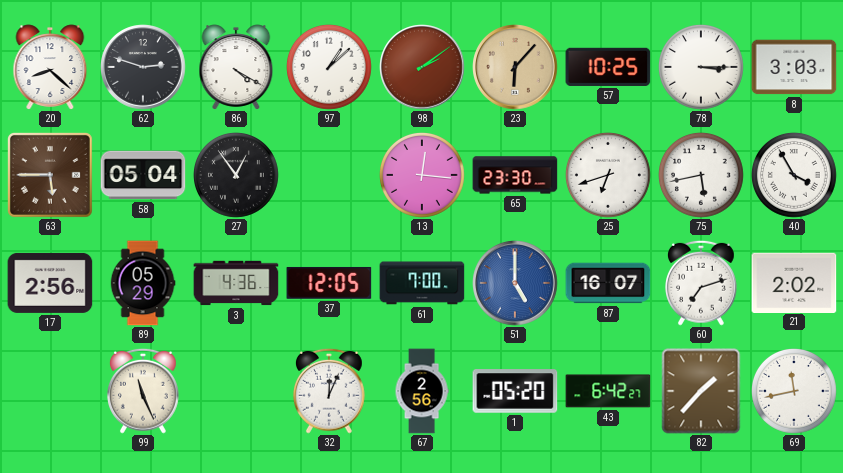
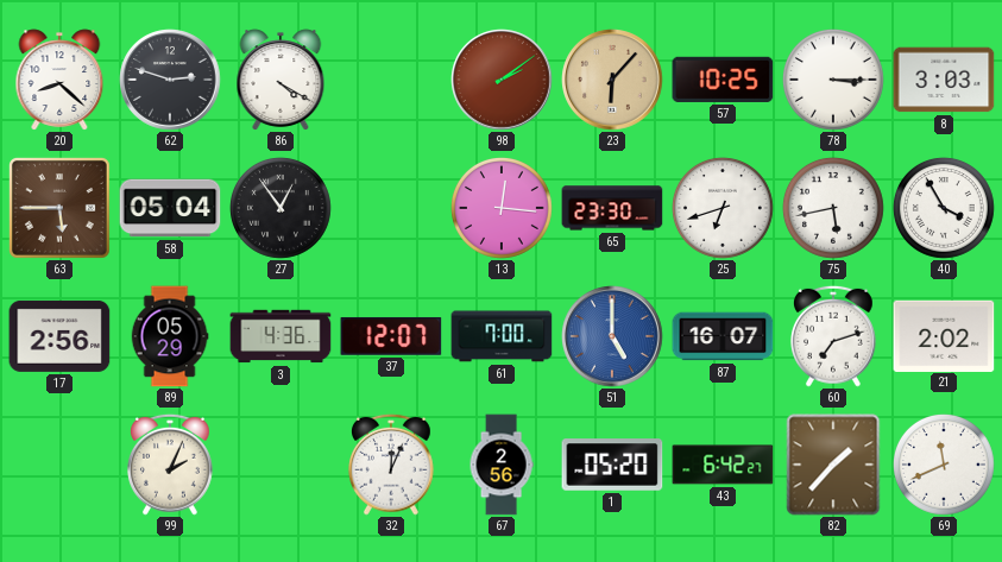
97: 1:08 -> none (330, 68)
37: 12:05 -> 12:07 (391, 336)
99: 11:26 -> 2:04 (171, 465)
69: 11:43 -> 11:41 (945, 466)
